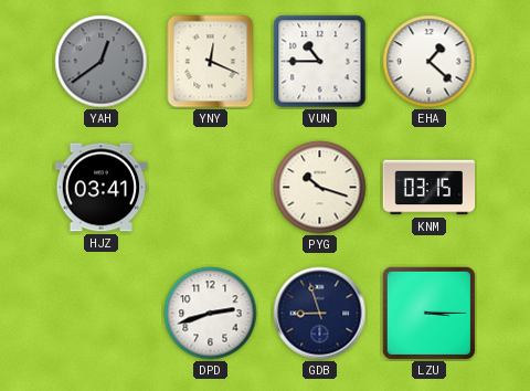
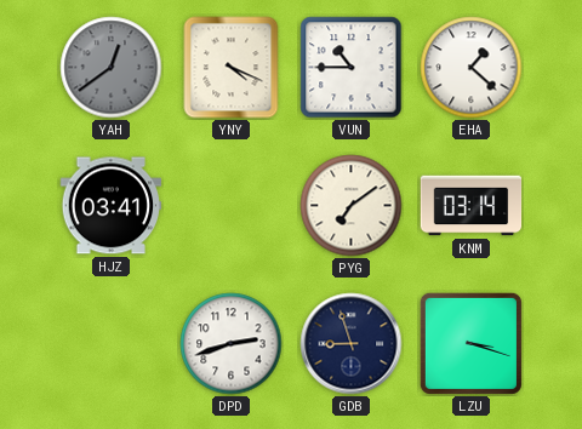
YNY: 12:19 -> 4:19 (232, 68)
PYG: 10:18 -> 7:09 (352, 206)
KNM: 03:15 -> 03:14 (472, 206)
LZU: 3:15 -> 3:18 (470, 343)
